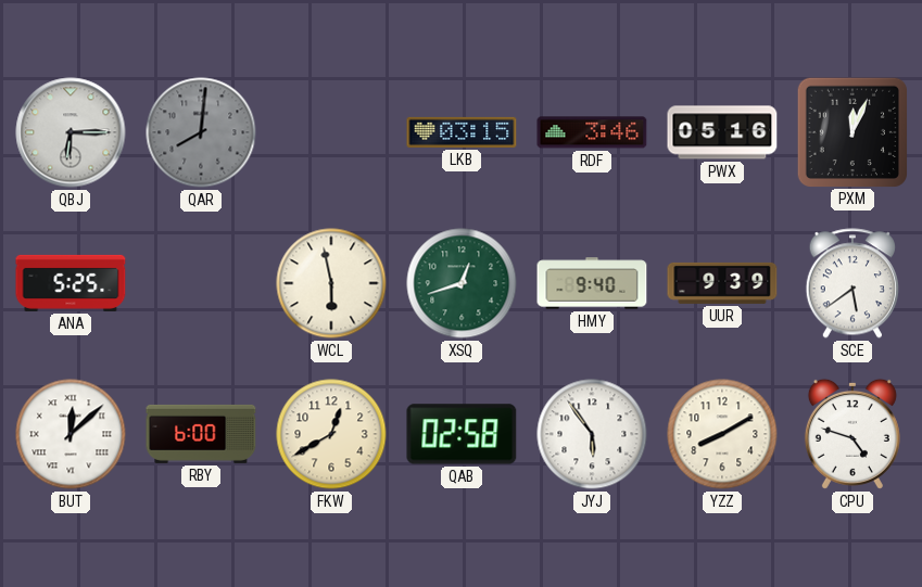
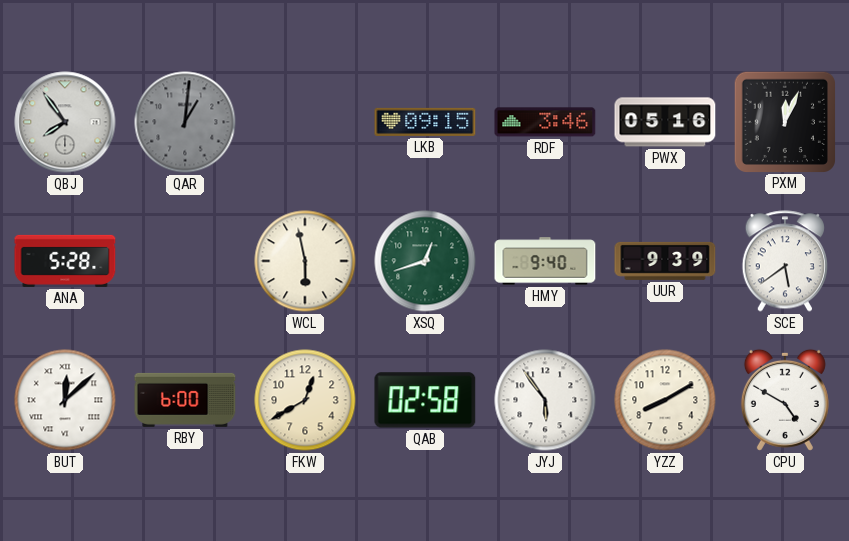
QBJ: 6:15 -> 7:54 (65, 122)
QAR: 8:01 -> 1:01 (185, 122)
LKB: 03:15 -> 09:15 (425, 122)
ANA: 5:25 -> 5:28 (65, 261)
CPU: 4:48 -> 4:50 (785, 400)
